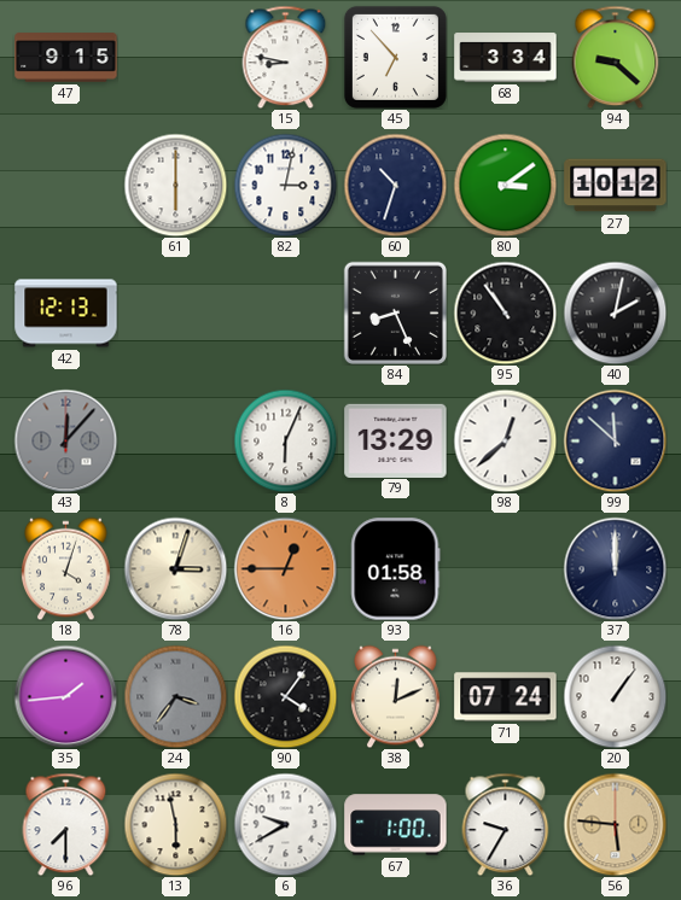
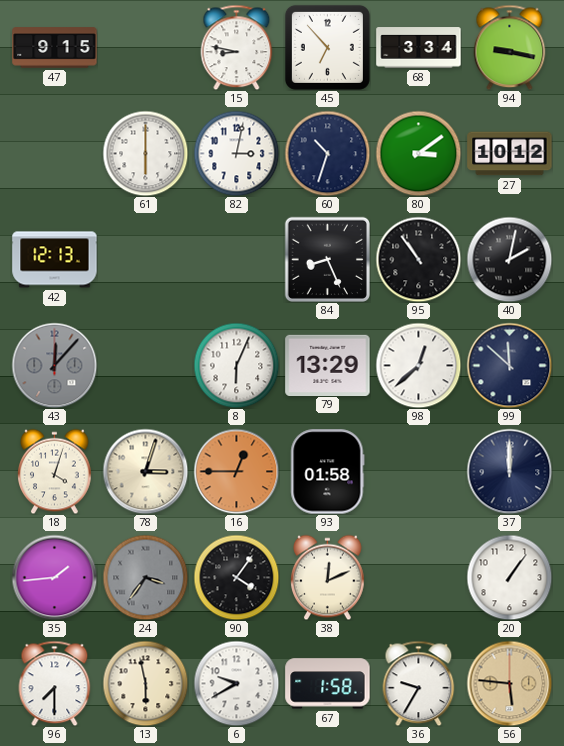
94: 9:22 -> 9:17 (510, 47)
71: 07:24 -> none (506, 697)
67: 1:00 -> 1:58 (328, 684)
